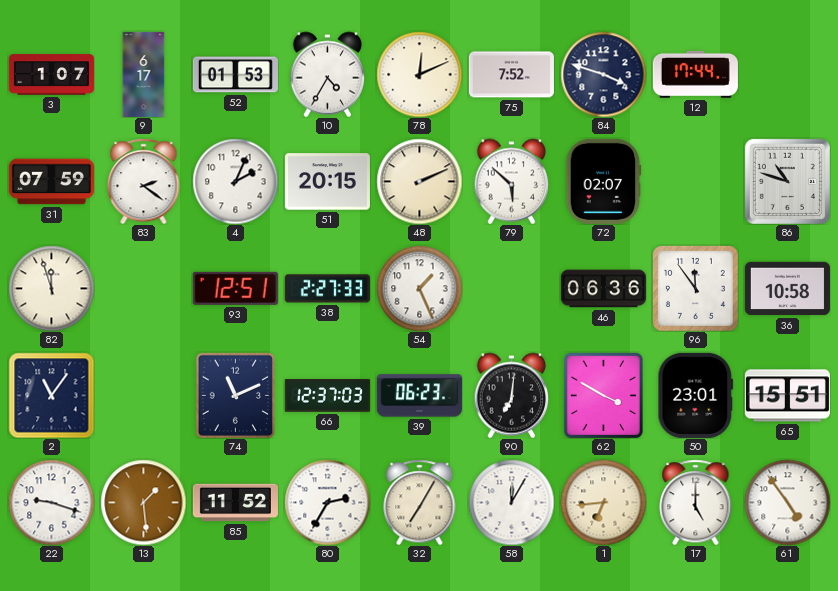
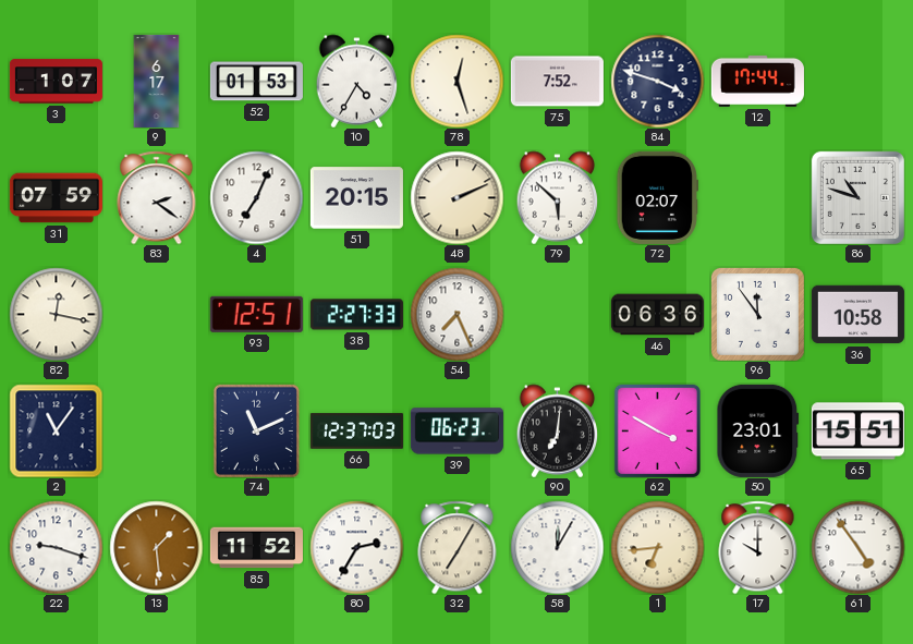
78: 12:11 -> 12:27 (456, 81)
4: 2:04 -> 7:04 (256, 197)
82: 11:57 -> 12:17 (56, 314)
54: 1:26 -> 7:26 (456, 314)
17: 5:00 -> 10:00 (758, 547)
